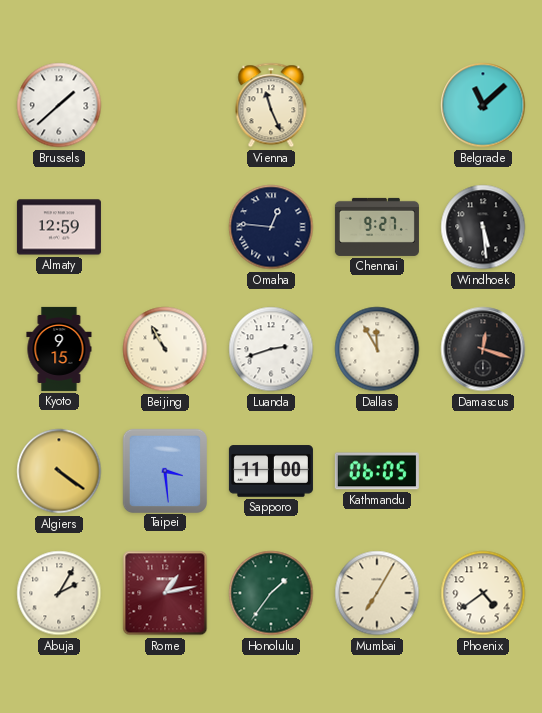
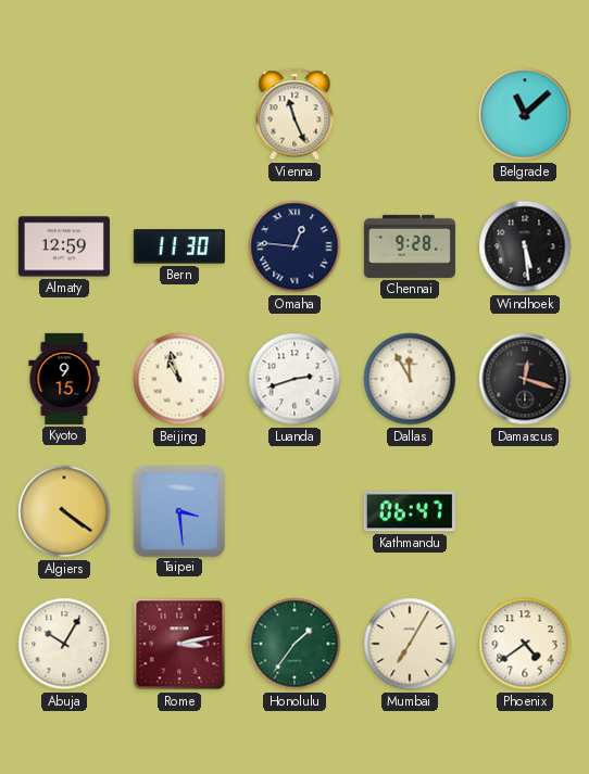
Brussels: 1:38 -> none (59, 105)
Bern: none -> 11:30 (179, 246)
Chennai: 9:27 -> 9:28 (410, 246)
Beijing: 10:55 -> 10:57 (179, 379)
Sapporo: 11:00 -> none (271, 471)
Kathmandu: 06:05 -> 06:47 (410, 511)
Abuja: 2:05 -> 10:05 (64, 644)
Rome: 1:13 -> 3:13 (179, 644)
